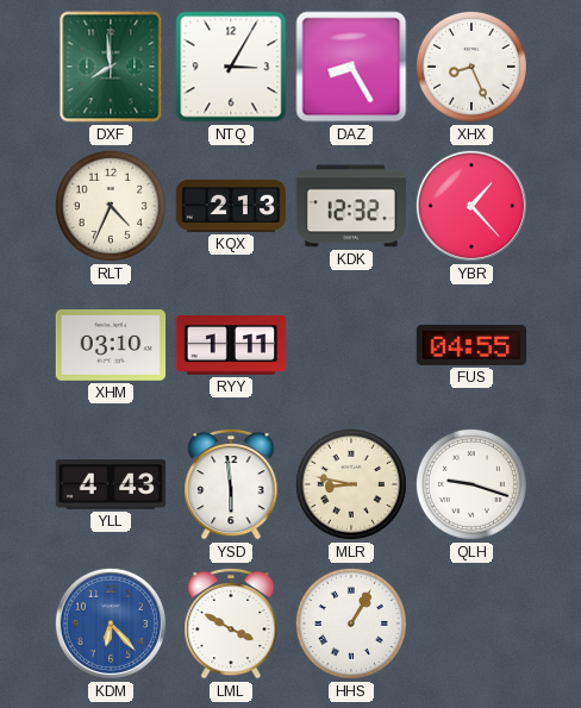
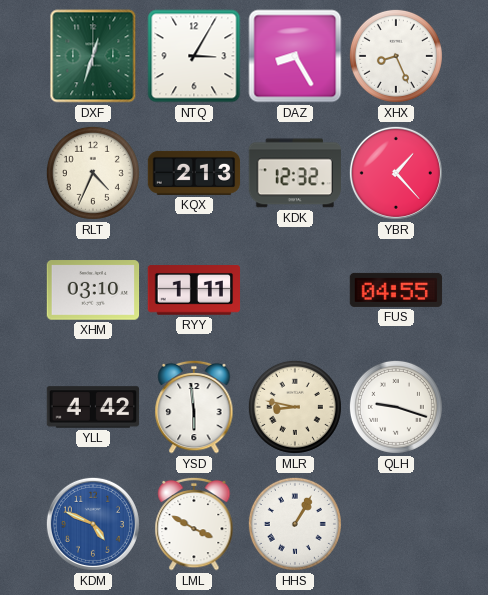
DXF: 7:59 -> 12:33 (93, 56)
YLL: 4:43 -> 4:42 (93, 407)
KDM: 6:23 -> 4:49 (93, 524)
